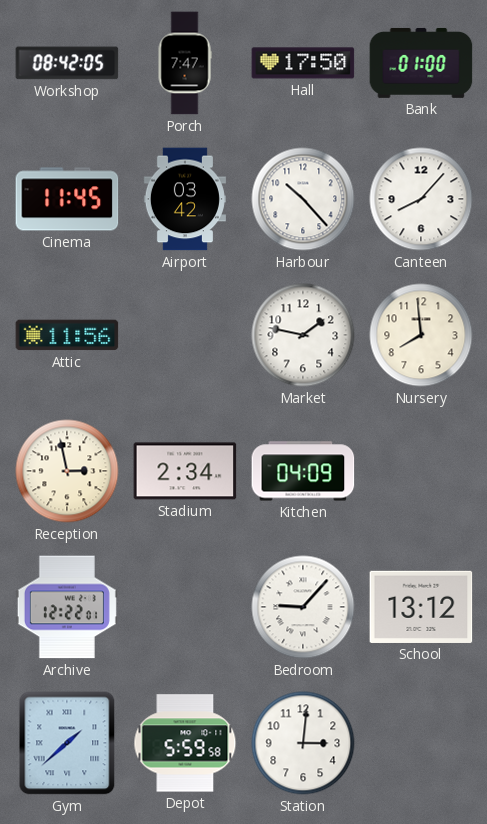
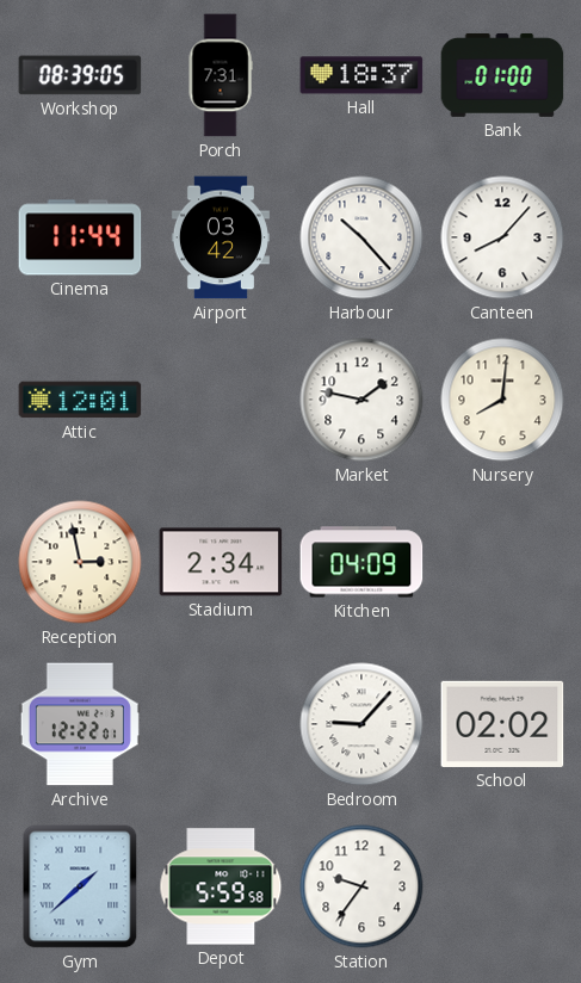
Workshop: 08:42 -> 08:39 (80, 75)
Porch: 7:47 -> 7:31 (221, 75)
Hall: 17:50 -> 18:37 (361, 75)
Cinema: 11:45 -> 11:44 (80, 237)
Attic: 11:56 -> 12:01 (80, 400)
Nursery: 7:59 -> 8:01 (502, 400)
School: 13:12 -> 02:02 (502, 724)
Station: 3:01 -> 9:36 (361, 886)
